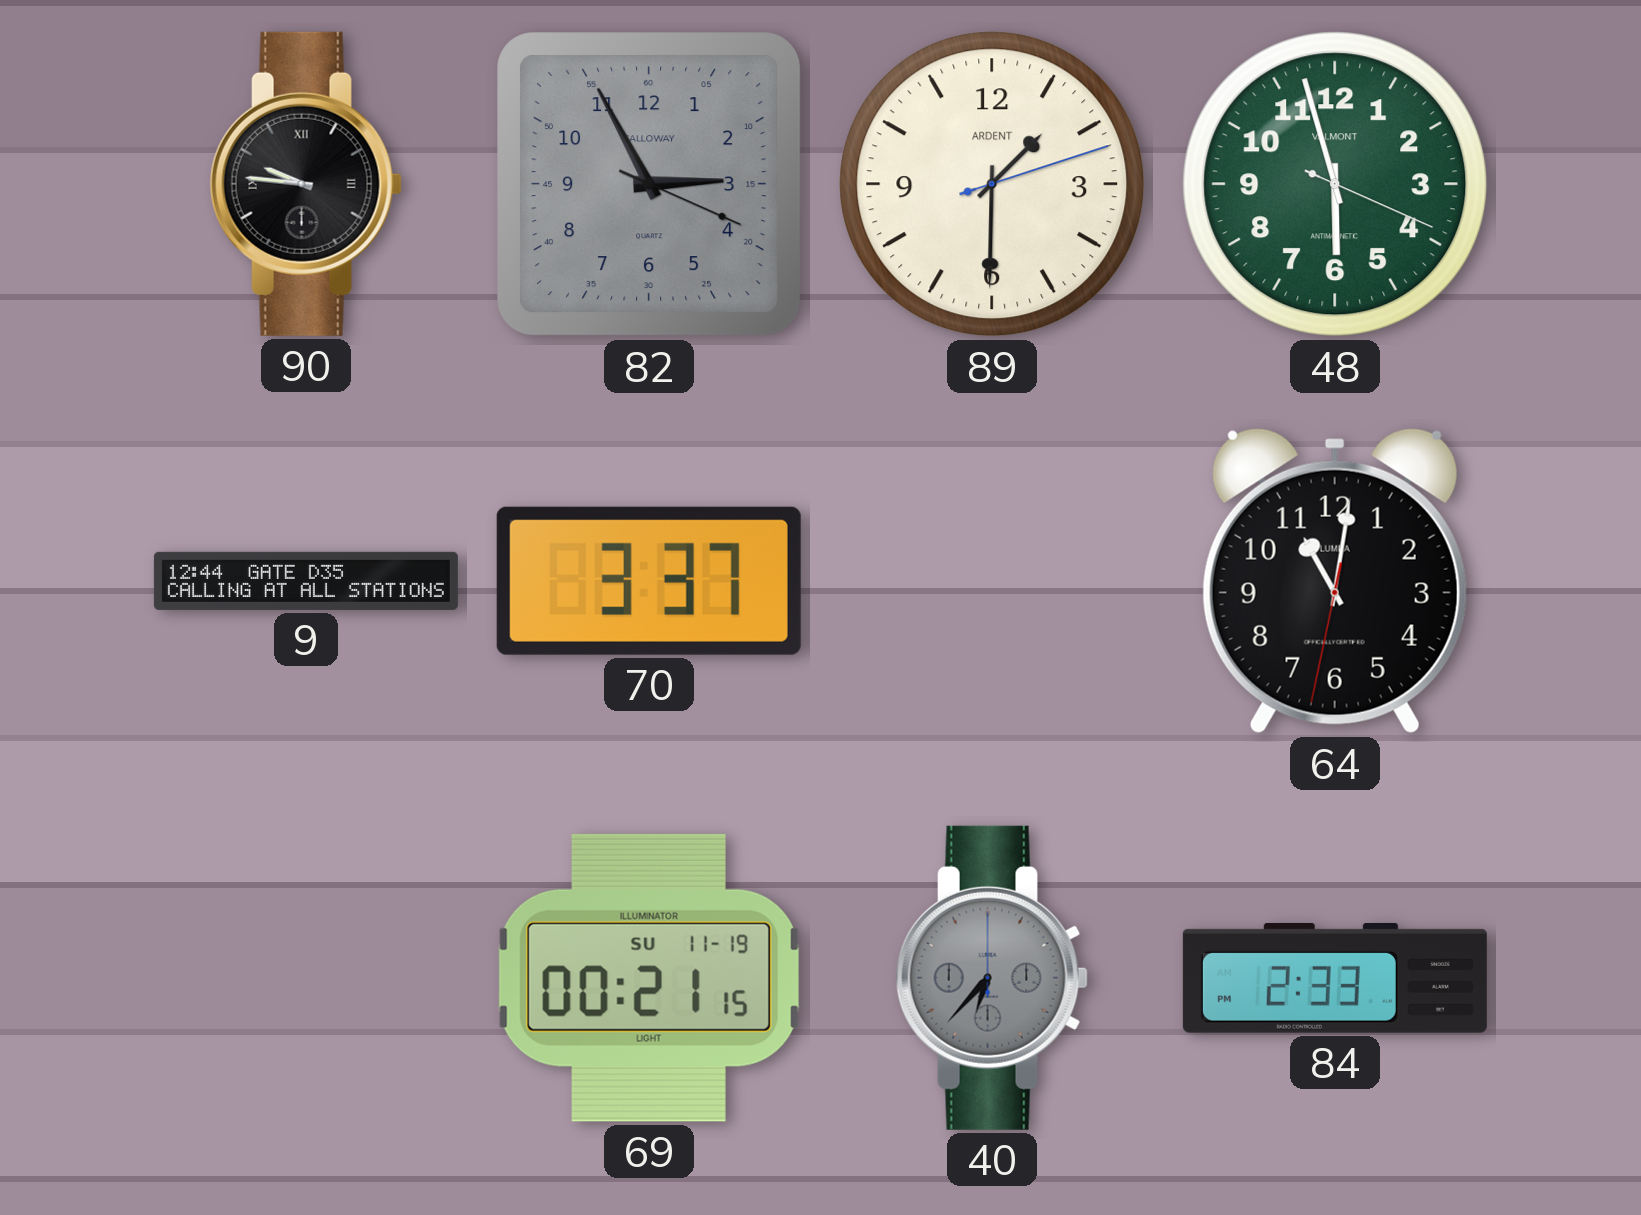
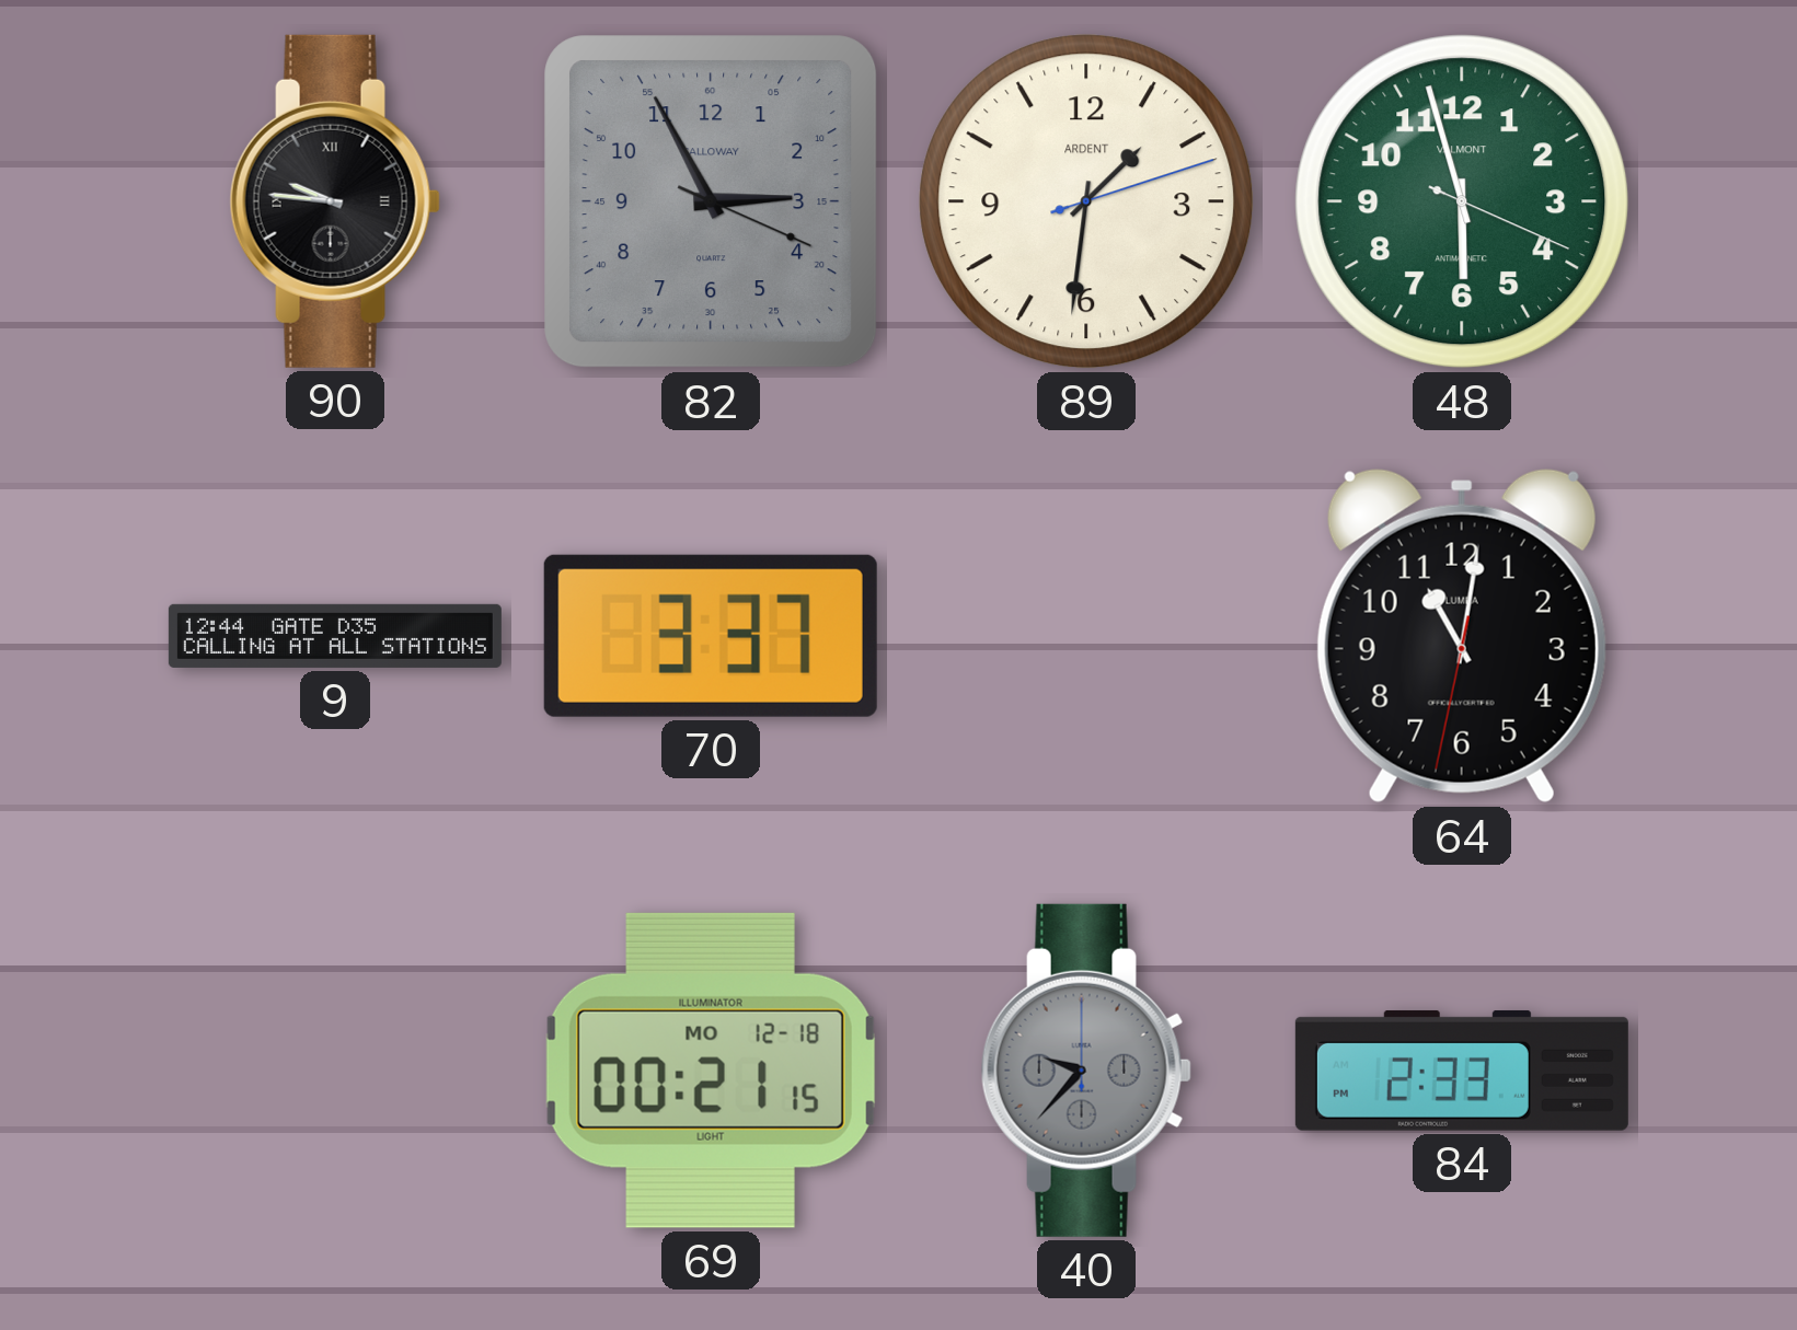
89: 1:30 -> 1:31 (1086, 201)
69 date: SU 11-19 -> MO 12-18 (711, 1071)
40: 6:37 -> 9:37 (1086, 1071)
